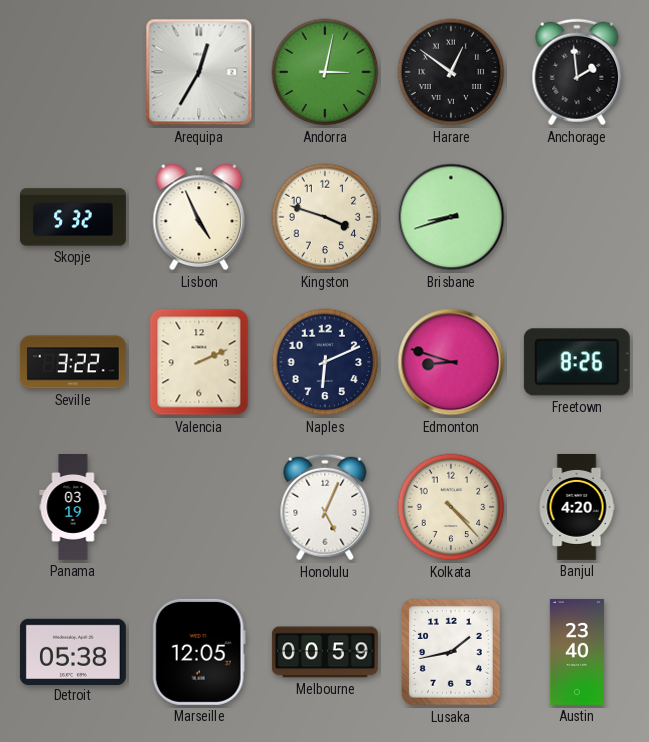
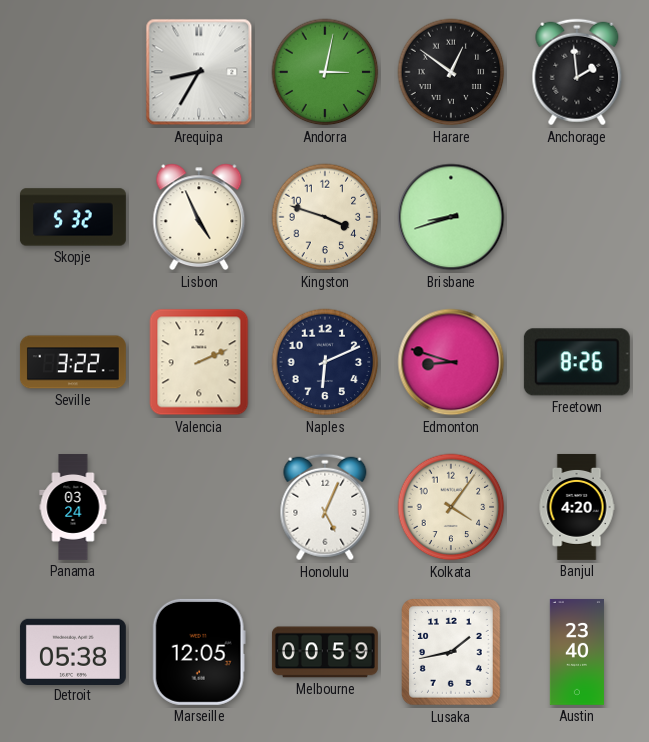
Arequipa: 12:35 -> 8:35 (199, 72)
Panama: 03:19 -> 03:24 (73, 508)
Kolkata: 4:23 -> 4:06 (451, 507)
